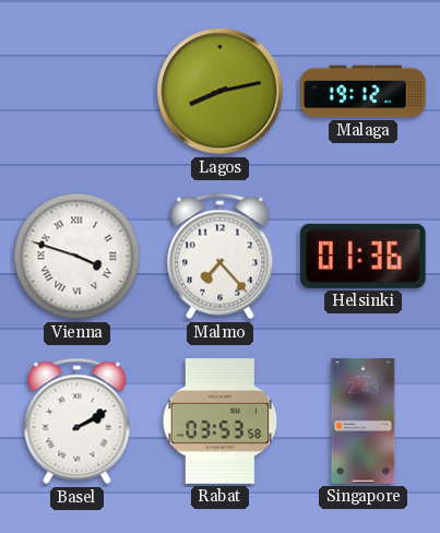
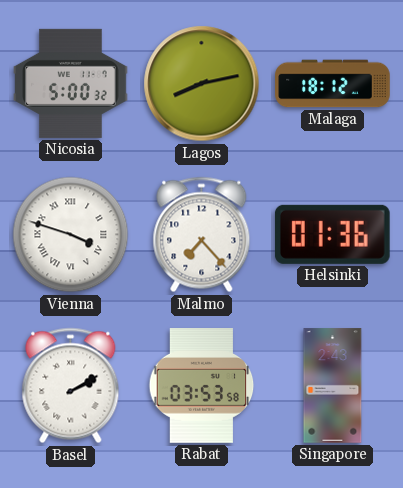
Nicosia: none -> 5:00 (71, 83)
Malaga: 19:12 -> 18:12 (333, 84)
